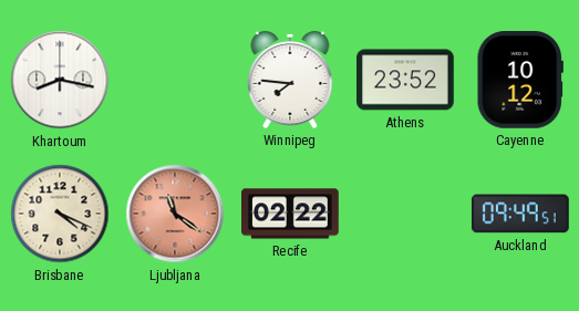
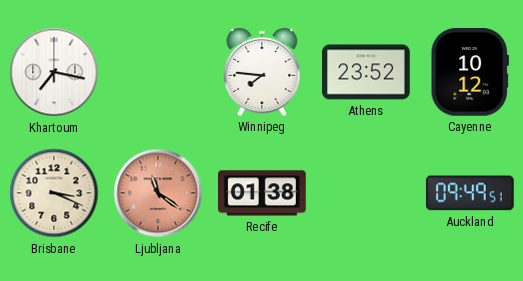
Khartoum: 8:17 -> 7:17 (54, 72)
Brisbane: 4:19 -> 3:19 (54, 193)
Recife: 02:22 -> 01:38 (263, 193)
